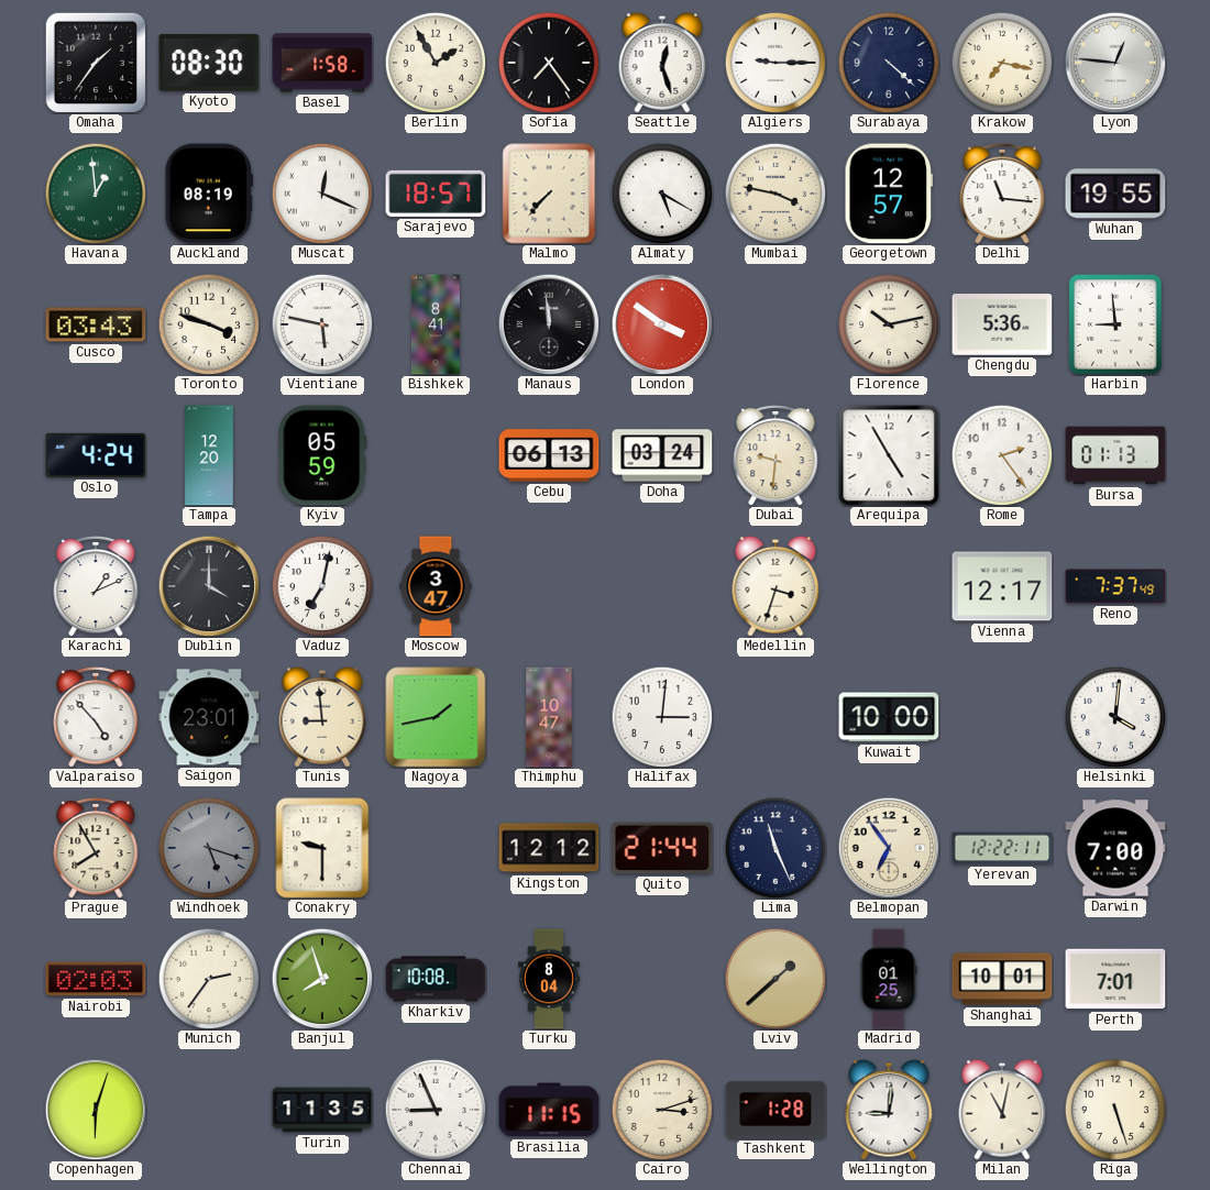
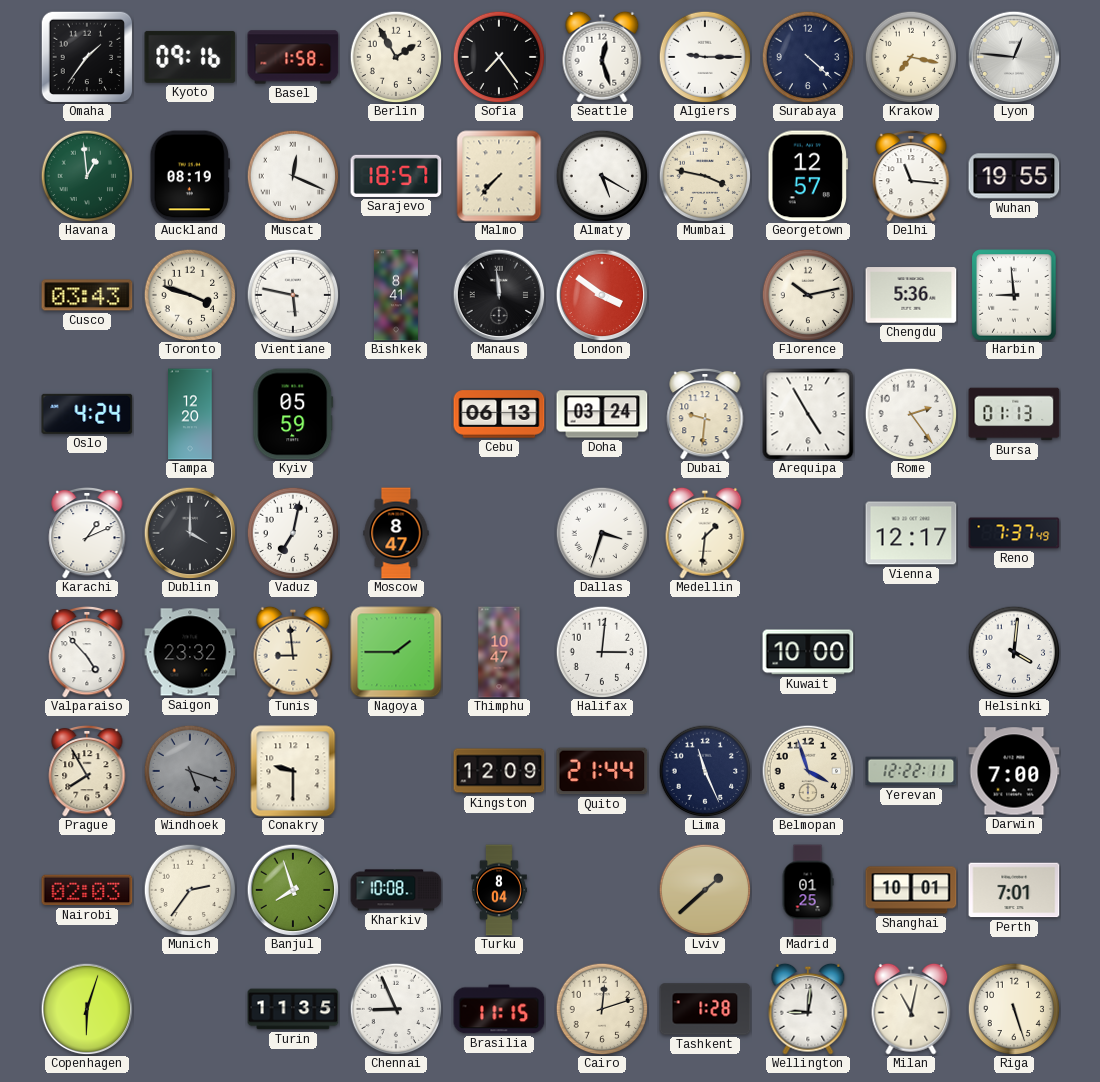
Kyoto: 08:30 -> 09:16 (190, 57)
Moscow: 3:47 -> 8:47 (396, 533)
Dallas: none -> 3:33 (602, 533)
Medellin: 3:33 -> 1:31 (705, 533)
Saigon: 23:01 -> 23:32 (190, 652)
Nagoya: 1:43 -> 1:45 (396, 652)
Kingston: 12:12 -> 12:09 (499, 771)
Belmopan: 6:54 -> 3:57 (808, 771)
Cairo: 3:12 -> 12:12 (602, 1009)
